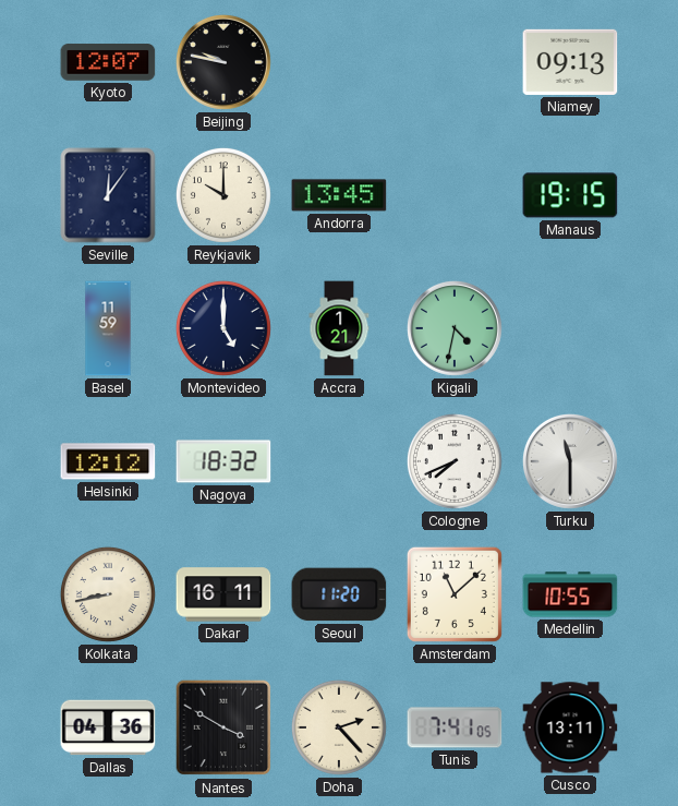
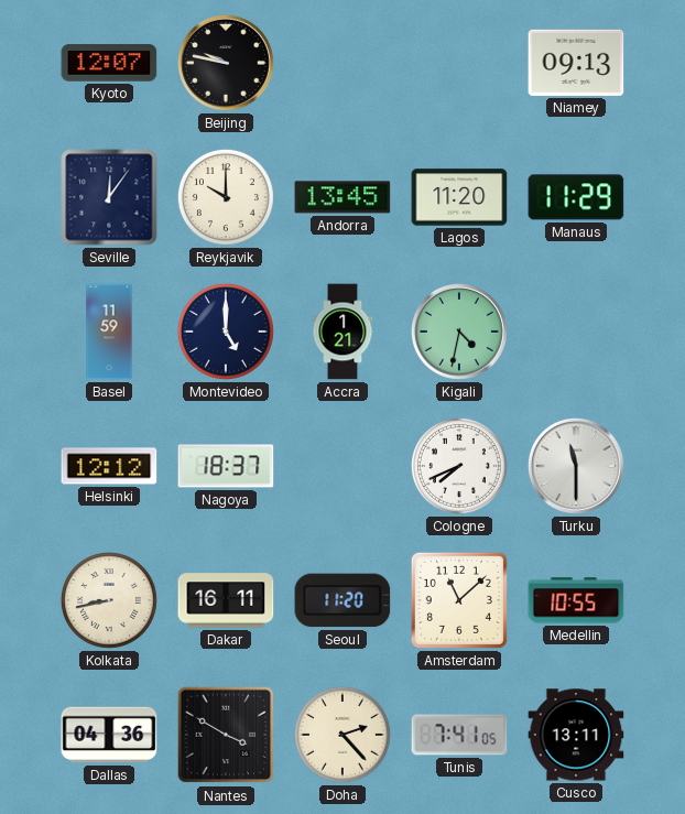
Lagos: none -> 11:20 (459, 197)
Manaus: 19:15 -> 11:29 (576, 197)
Nagoya: 18:32 -> 18:37 (226, 466)
